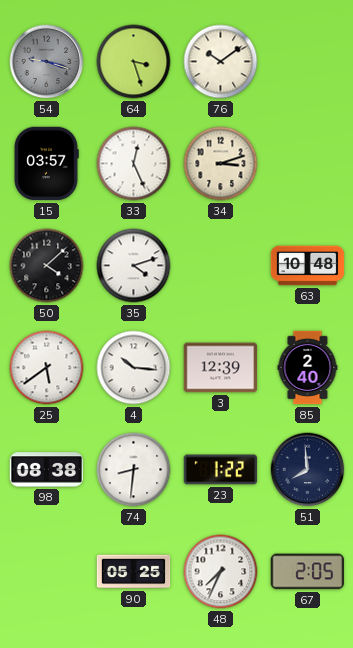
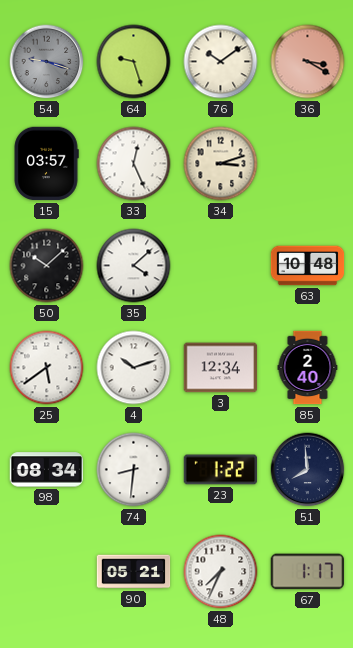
64: 3:27 -> 9:27 (134, 62)
36: none -> 3:20 (308, 62)
50: 4:08 -> 10:08 (47, 266)
35: 4:12 -> 4:08 (134, 266)
4: 10:16 -> 10:12 (134, 368)
3: 12:39 -> 12:34 (221, 368)
98: 08:38 -> 08:34 (47, 470)
90: 05:25 -> 05:21 (134, 572)
67: 2:05 -> 1:17 (307, 572)
